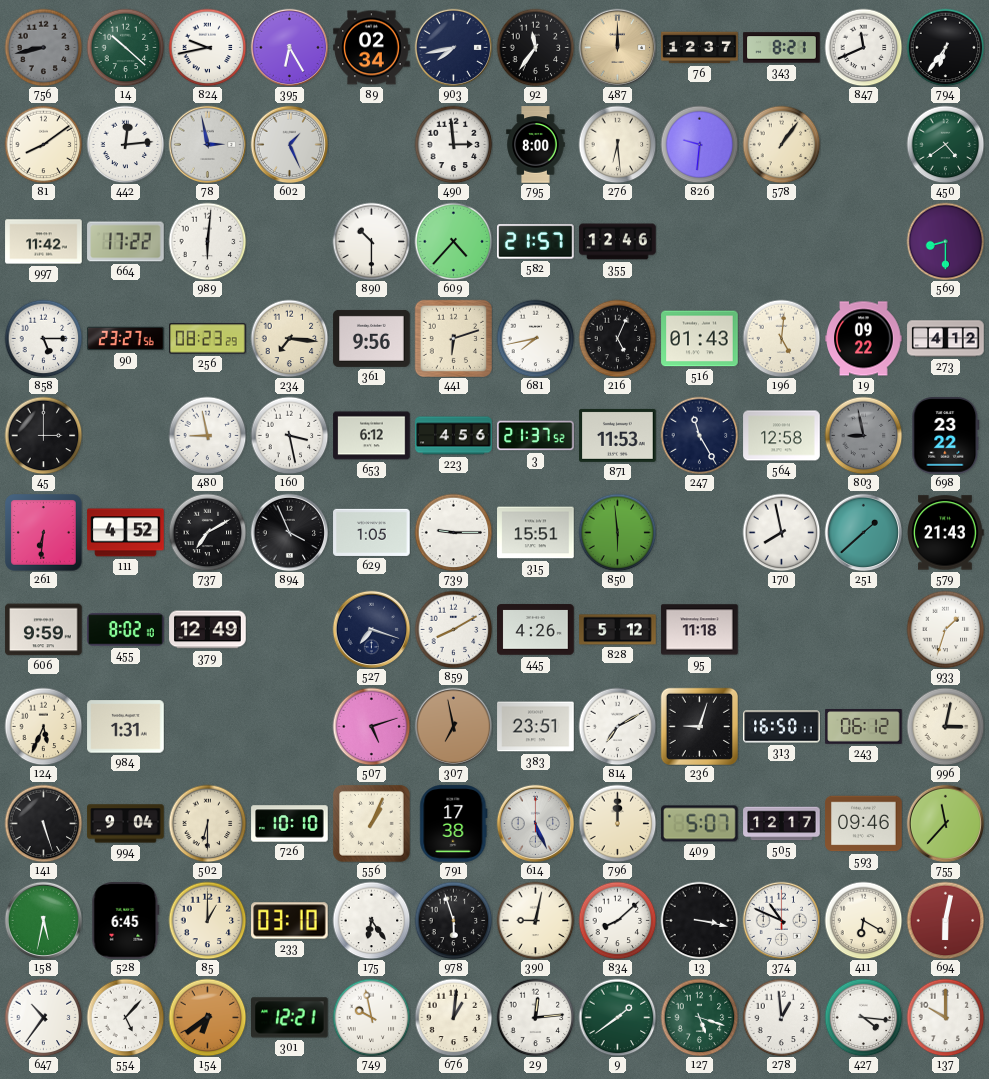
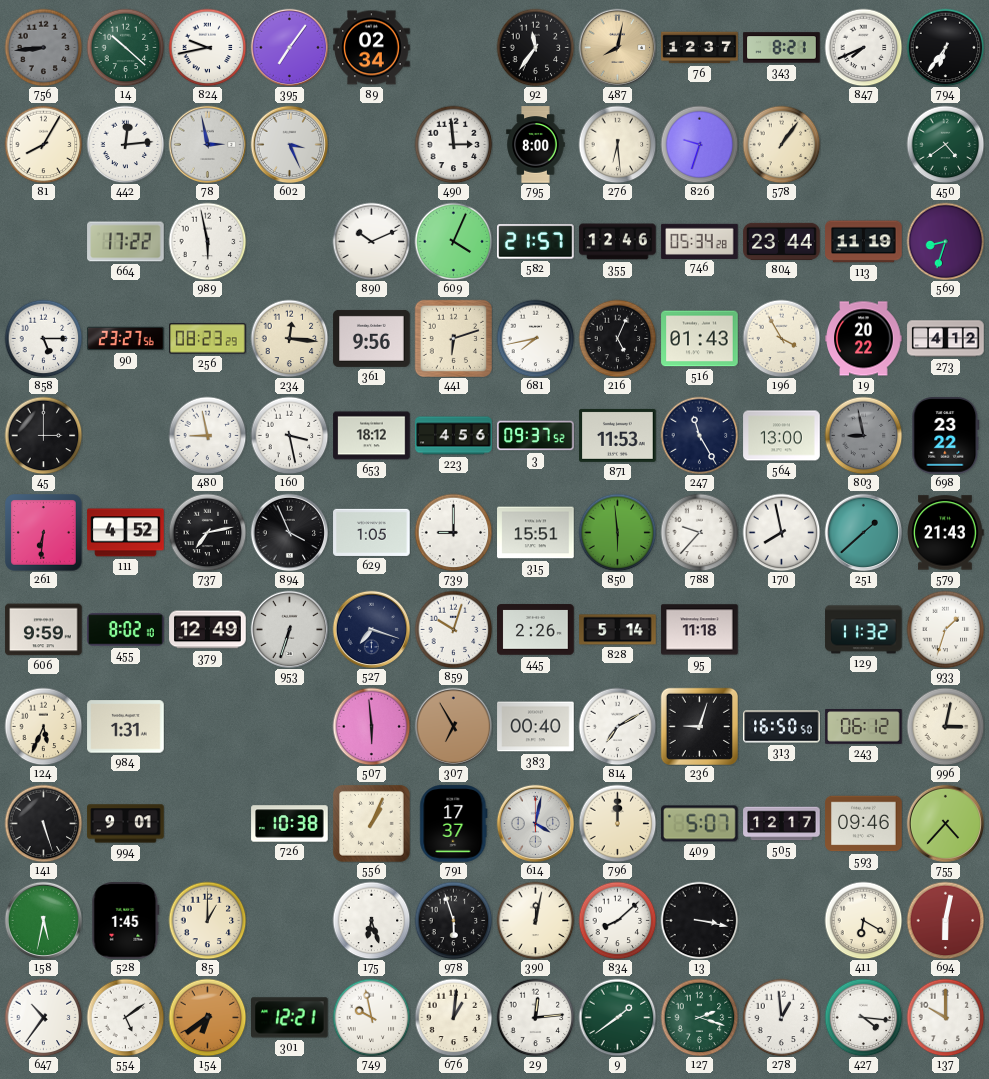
756: 8:43 -> 8:44 (43, 47)
395: 6:25 -> 7:06 (289, 47)
903: 7:43 -> none (453, 47)
487: 12:00 -> 8:02 (617, 47)
847: 11:41 -> 7:41 (863, 47)
81: 8:09 -> 8:05 (43, 144)
602: 1:26 -> 3:26 (289, 144)
826: 9:31 -> 9:33 (699, 144)
997: 11:42 -> none (44, 242)
989: 6:01 -> 5:58 (207, 241)
890: 10:30 -> 10:11 (371, 241)
609: 4:37 -> 4:04 (453, 241)
746: none -> 05:34 (700, 241)
804: none -> 23:44 (782, 241)
113: none -> 11:19 (864, 242)
569: 8:30 -> 8:33 (945, 241)
234: 7:16 -> 12:16 (289, 338)
196: 5:01 -> 3:55 (781, 338)
19: 09:22 -> 20:22 (864, 339)
653: 6:12 -> 18:12 (372, 436)
3: 21:37 -> 09:37 (536, 436)
564: 12:58 -> 13:00 (782, 436)
737: 7:10 -> 7:13 (207, 532)
739: 9:15 -> 9:00 (453, 532)
788: none -> 9:37 (699, 532)
953: none -> 6:33 (289, 629)
859: 8:10 -> 10:03 (453, 629)
445: 4:26 -> 2:26 (536, 630)
828: 5:12 -> 5:14 (618, 630)
129: none -> 11:32 (864, 630)
507: 5:12 -> 5:59 (371, 726)
307: 6:58 -> 6:55 (453, 726)
383: 23:51 -> 00:40 (536, 727)
313: 16:50:11 -> 16:50:50 (782, 727)
994: 9:04 -> 9:01 (126, 824)
502: 6:30 -> none (207, 823)
726: 10:10 -> 10:38 (290, 824)
791: 17:38 -> 17:37 (454, 824)
614: 5:26 -> 4:02 (535, 823)
755: 11:37 -> 4:37 (945, 823)
528: 6:45 -> 1:45 (126, 921)
233: 03:10 -> none (290, 921)
175: 6:24 -> 6:27 (371, 920)
390: 9:02 -> 12:02 (535, 920)
374: 10:49 -> none (781, 920)
554: 5:07 -> 5:09 (125, 1017)
127: 5:18 -> 2:18 (699, 1017)
